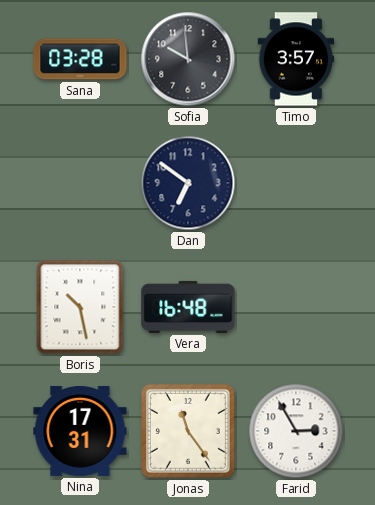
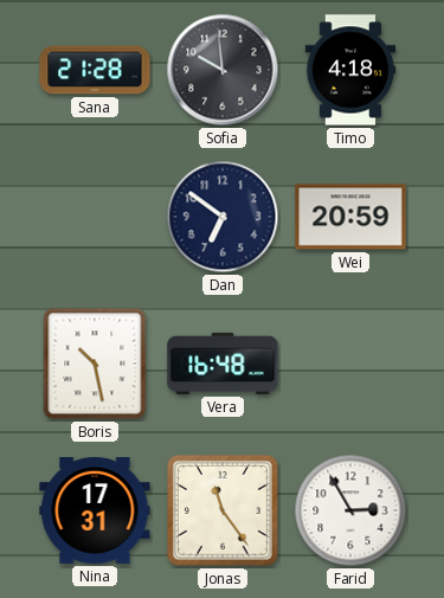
Sana: 03:28 -> 21:28 (95, 70)
Timo: 3:57 -> 4:18 (350, 70)
Wei: none -> 20:59 (350, 217)
